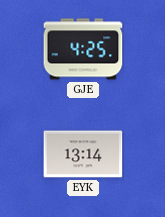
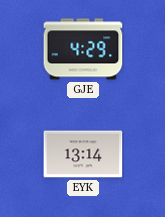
GJE: 4:25 -> 4:29 (83, 49)
